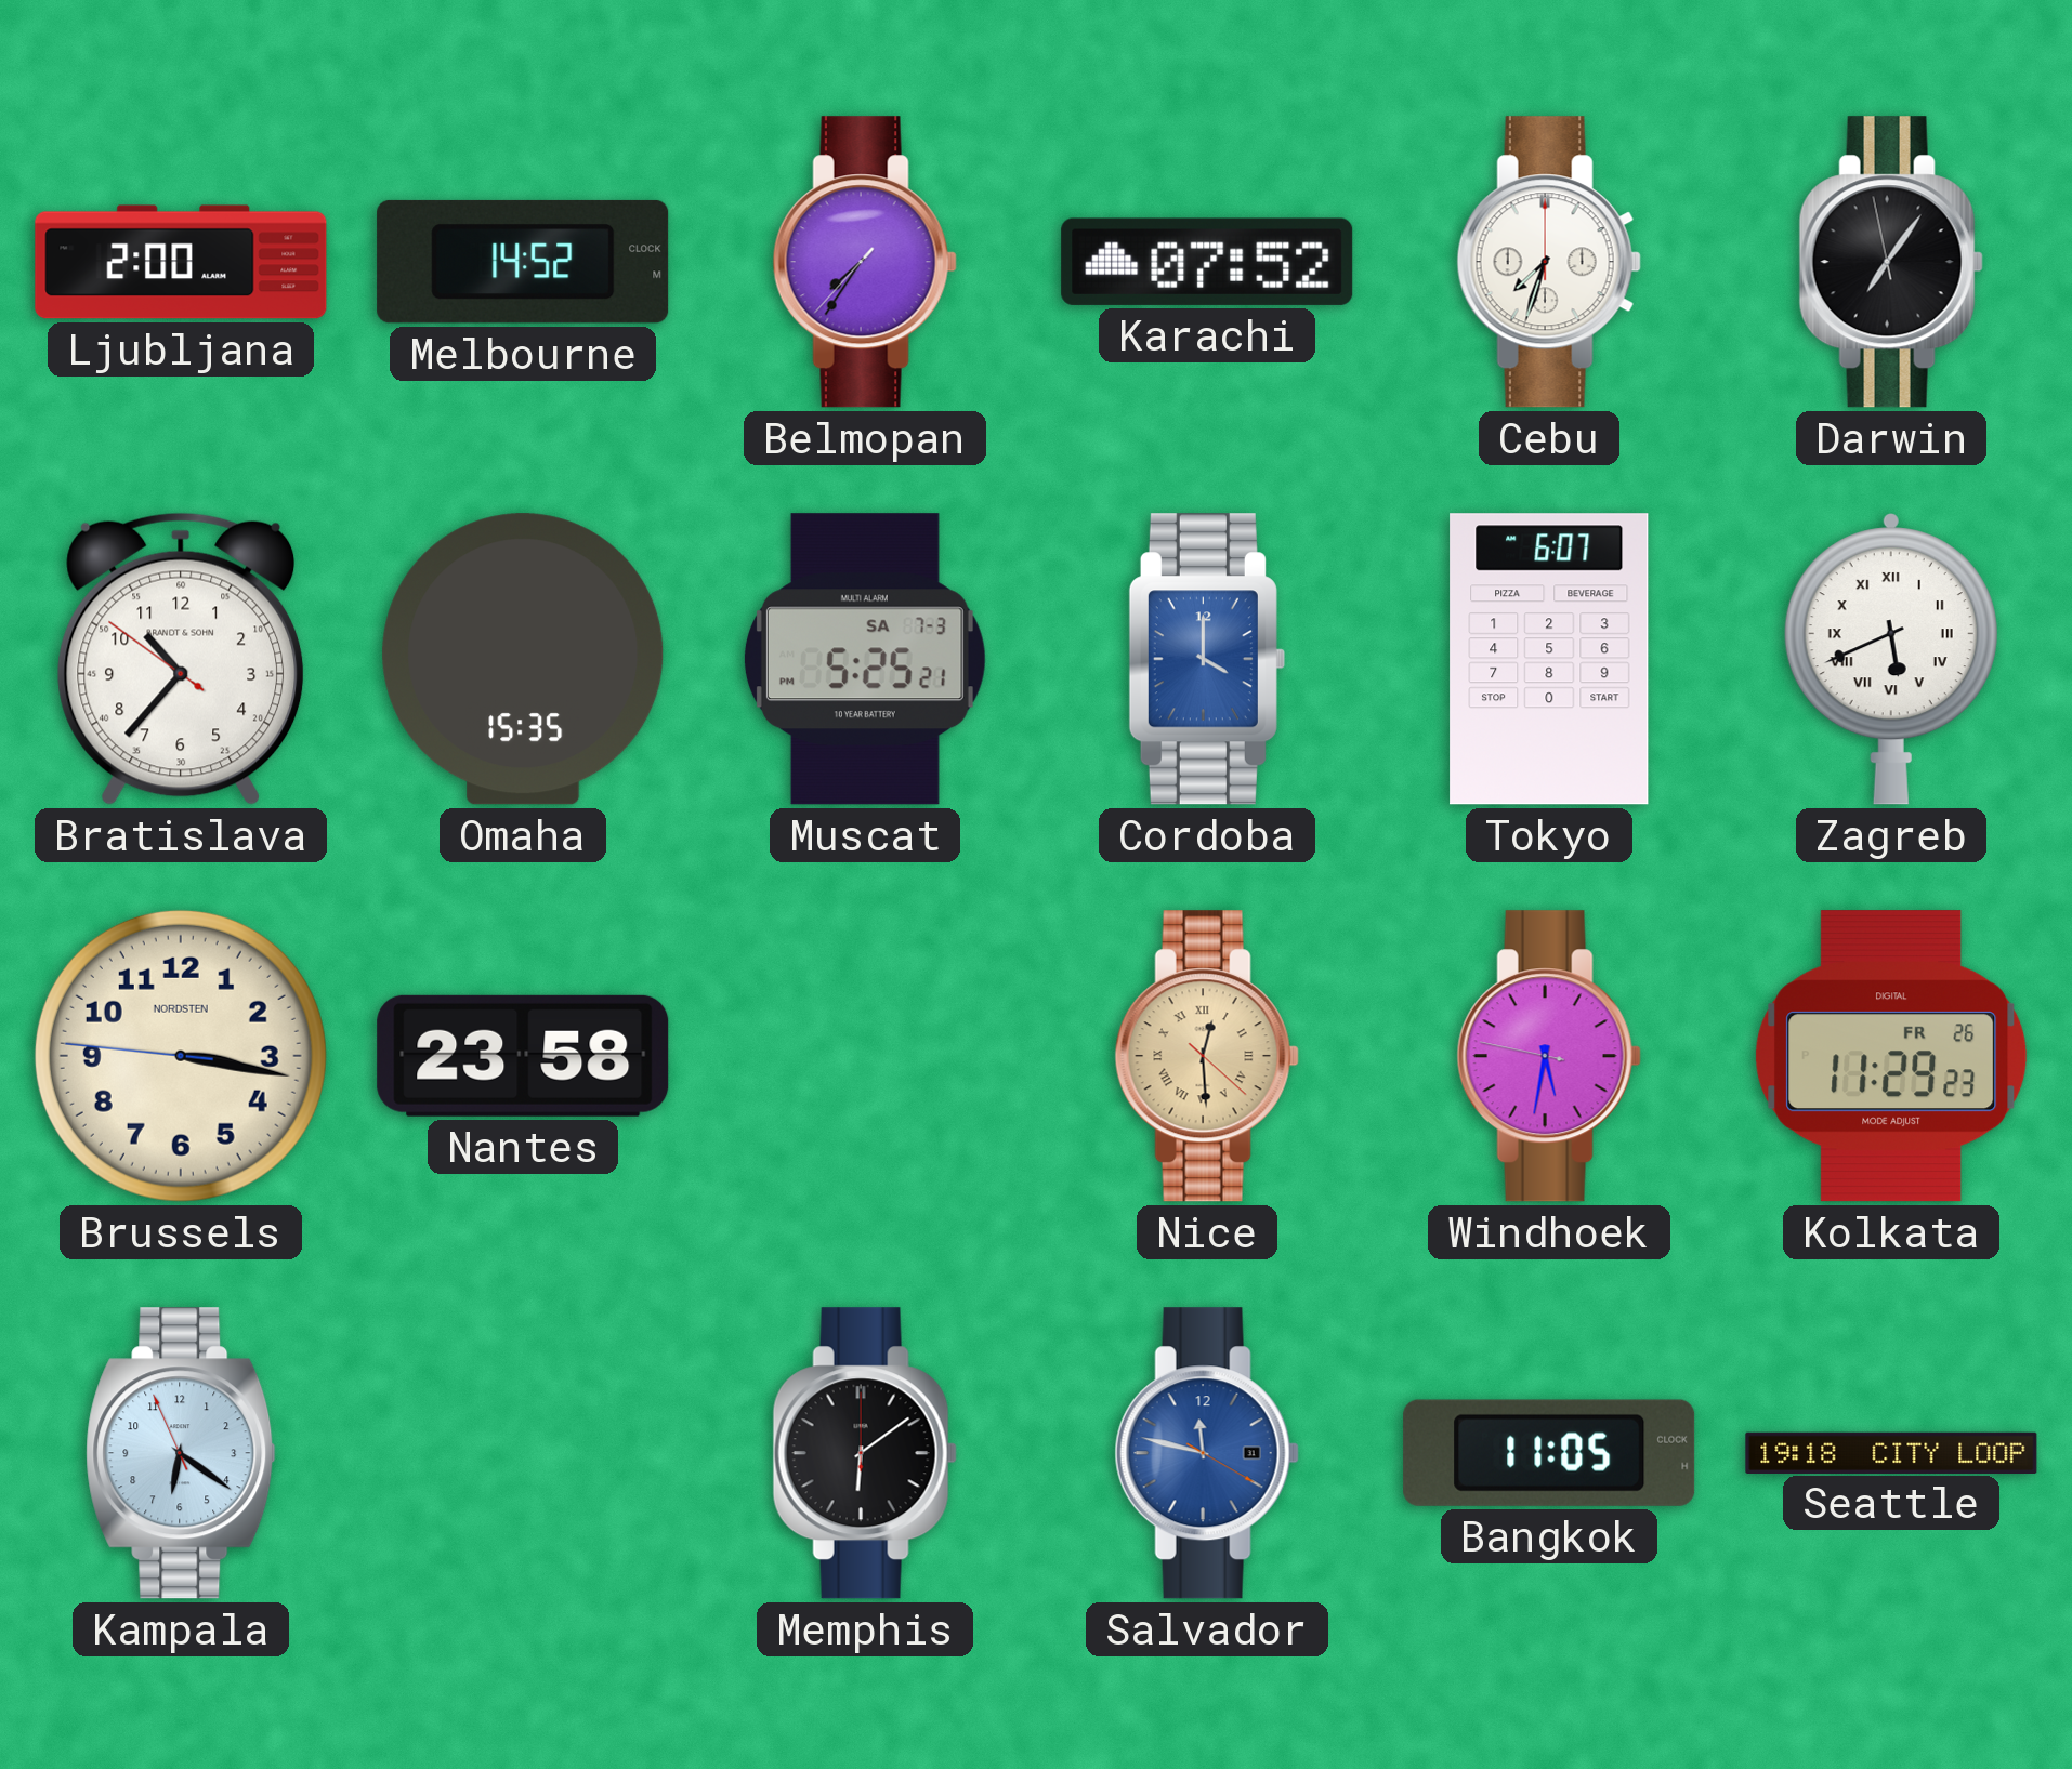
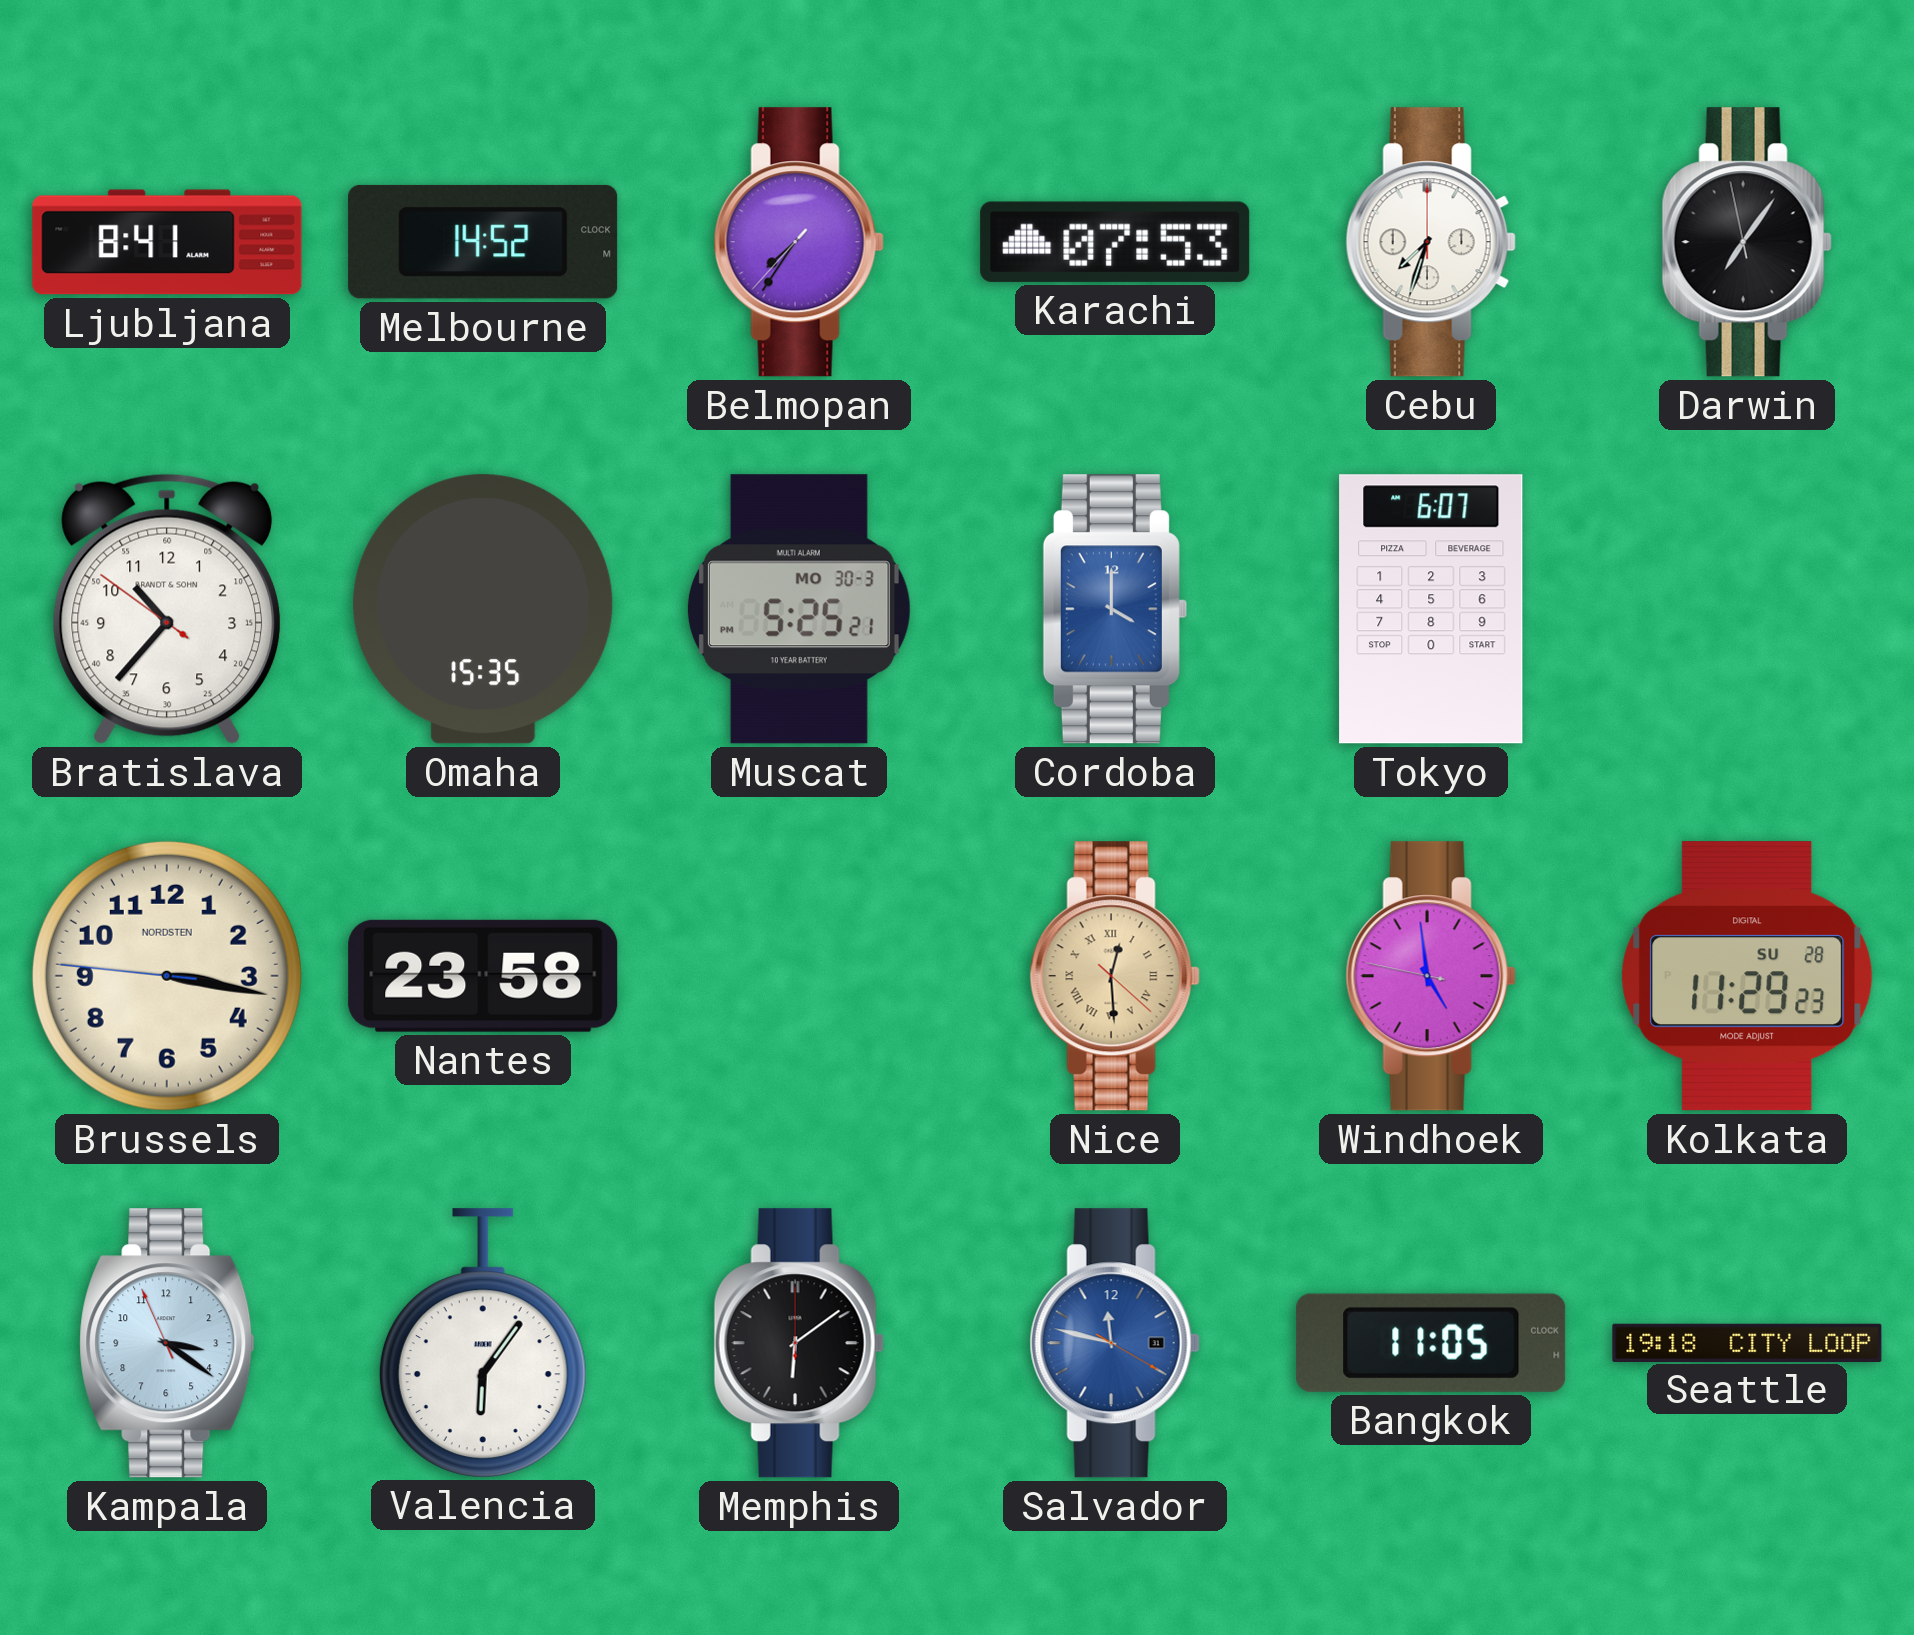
Ljubljana: 2:00 -> 8:41 (167, 242)
Karachi: 07:52 -> 07:53 (1115, 242)
Muscat date: SA 7-3 -> MO 30-3 (799, 609)
Zagreb: 5:41 -> none (1891, 659)
Windhoek: 5:31 -> 4:58 (1431, 976)
Kolkata date: FR 26 -> SU 28 (1747, 976)
Kampala: 6:20 -> 3:20 (167, 1343)
Valencia: none -> 6:06 (483, 1343)
